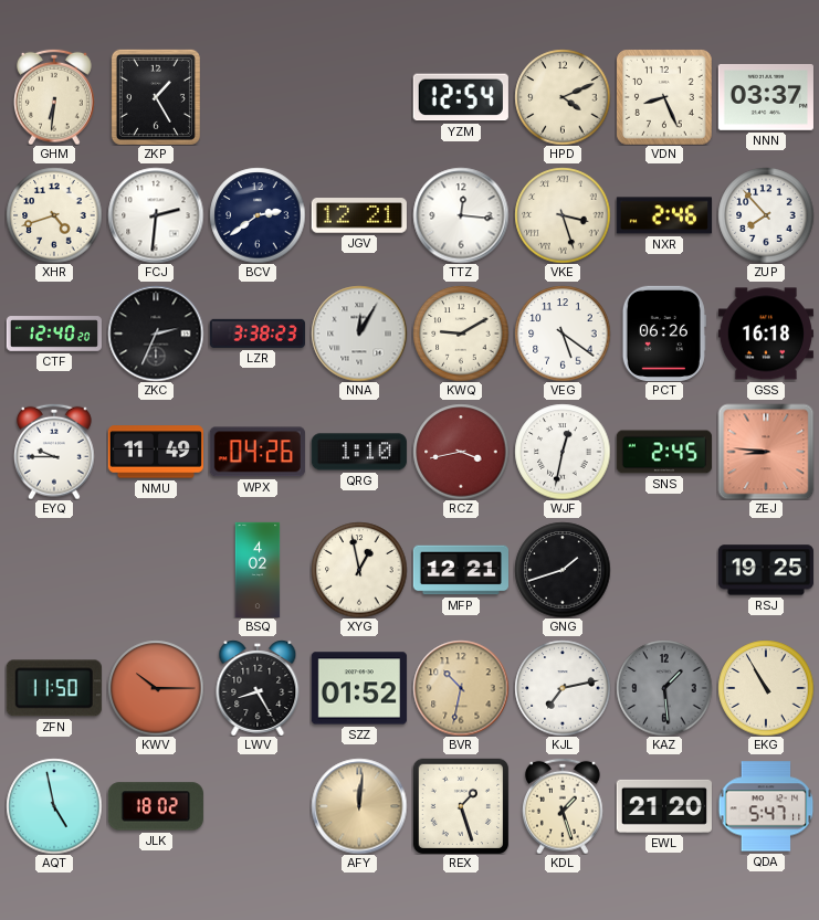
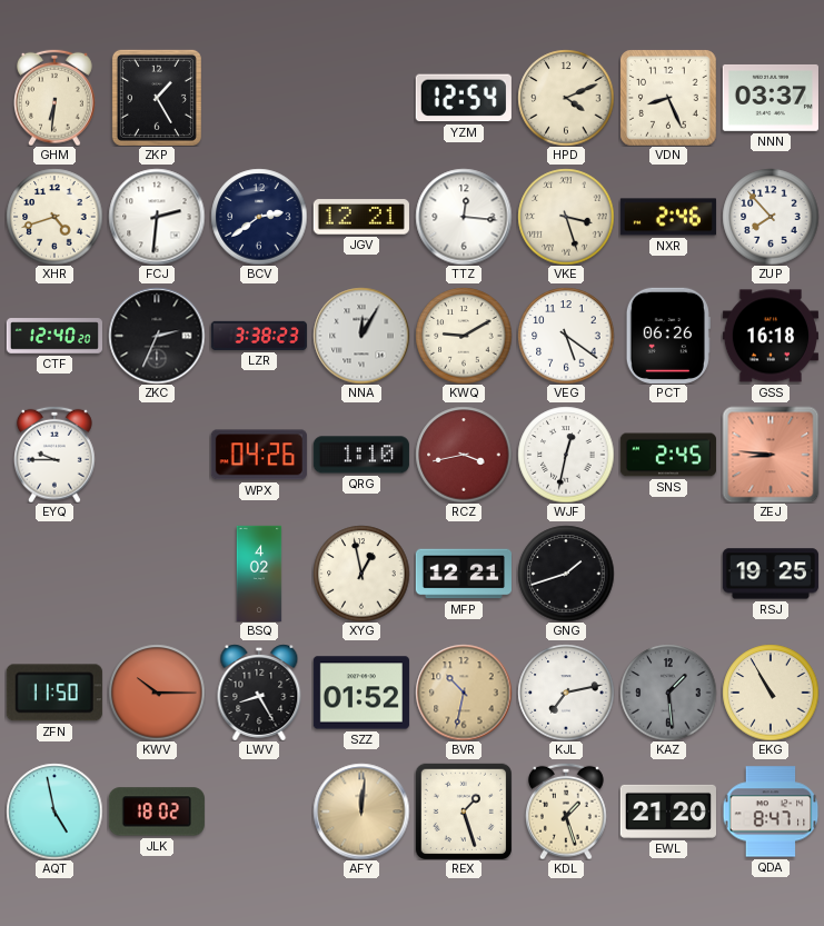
NMU: 11:49 -> none (156, 452)
QDA: 5:47 -> 8:47 (771, 812)
